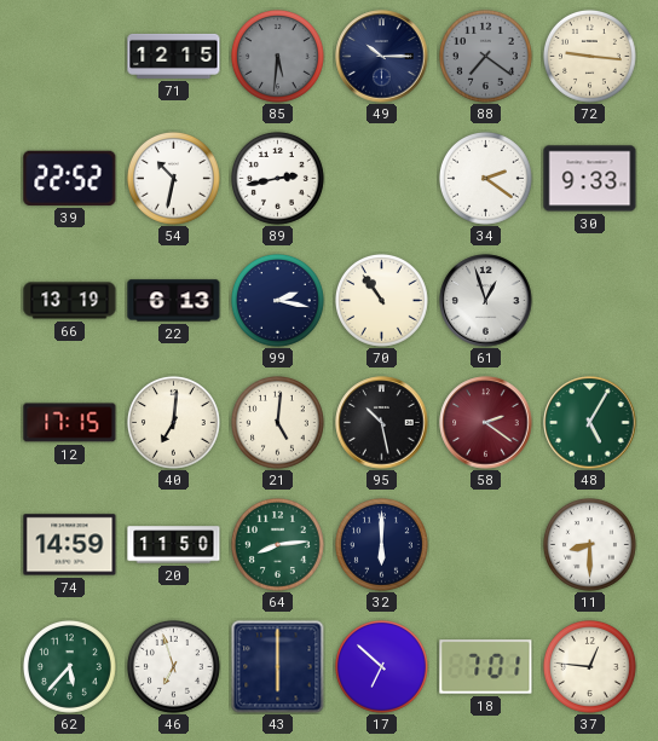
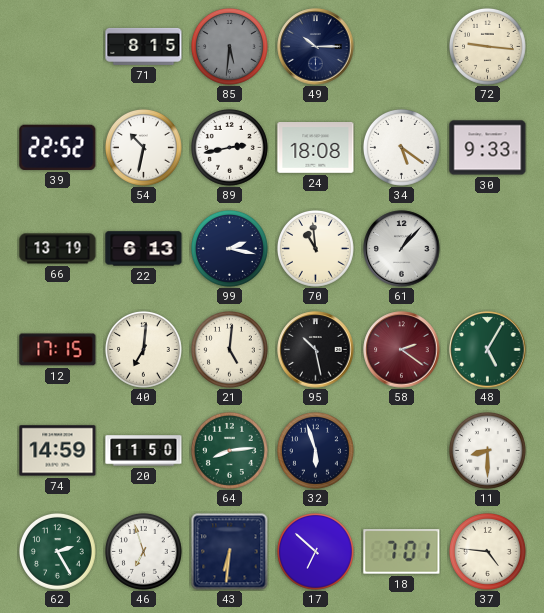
71: 12:15 -> 8:15 (144, 46)
88: 7:21 -> none (485, 56)
24: none -> 18:08 (316, 148)
34: 2:21 -> 5:21 (401, 147)
70: 10:54 -> 10:59 (315, 248)
61: 12:57 -> 1:07 (402, 249)
32: 6:00 -> 5:57 (315, 450)
62: 5:37 -> 2:25 (57, 551)
43: 6:00 -> 6:31 (230, 552)
37: 12:46 -> 4:46 (487, 551)
